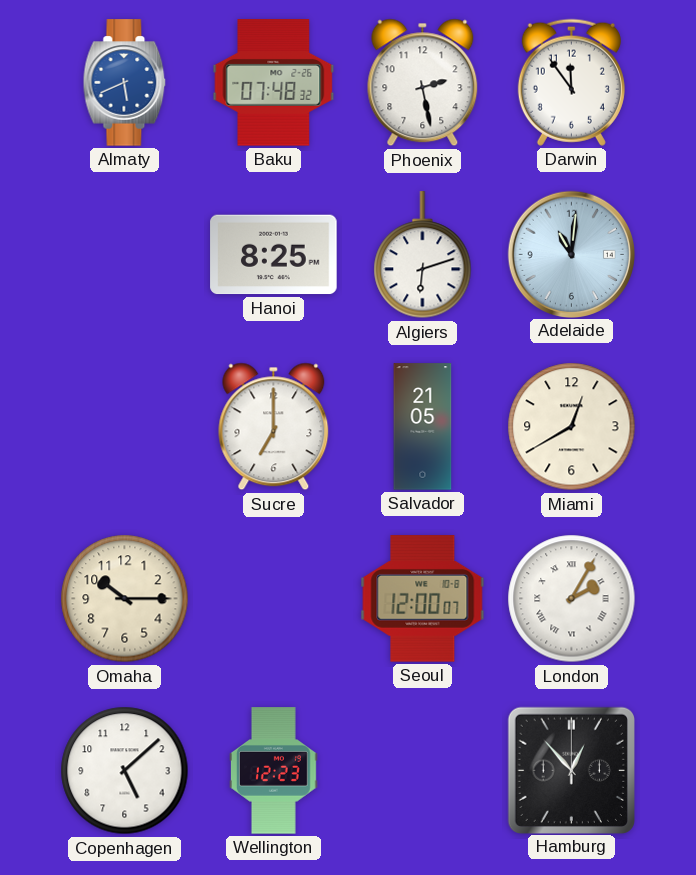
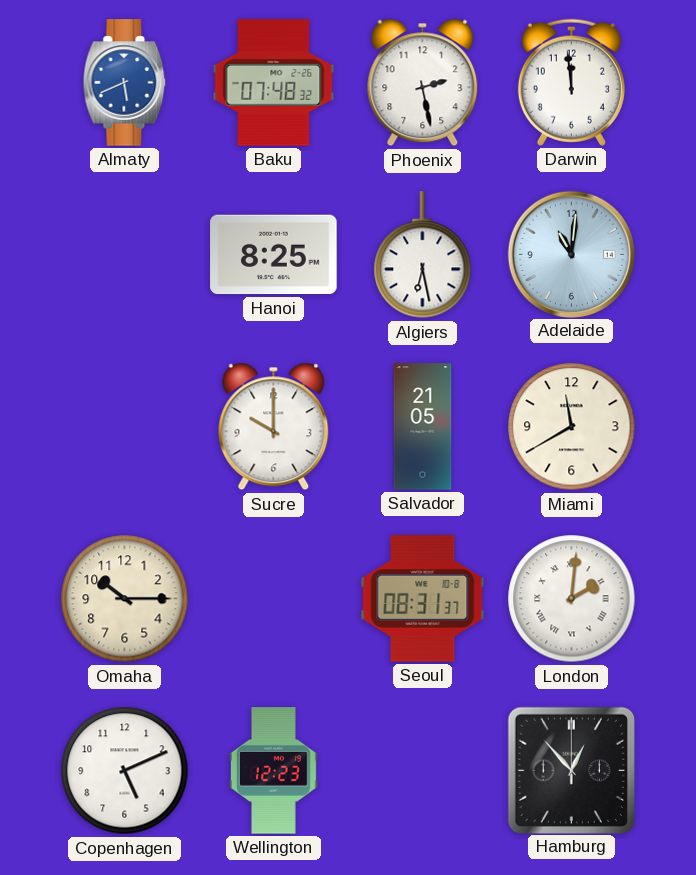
Darwin: 11:54 -> 11:59 (571, 82)
Algiers: 6:12 -> 6:28 (423, 255)
Sucre: 7:00 -> 10:00 (274, 427)
Miami: 12:40 -> 11:40 (572, 427)
Seoul: 12:00 -> 08:31 (423, 599)
London: 2:05 -> 2:01 (572, 599)
Copenhagen: 5:08 -> 5:11 (125, 771)
